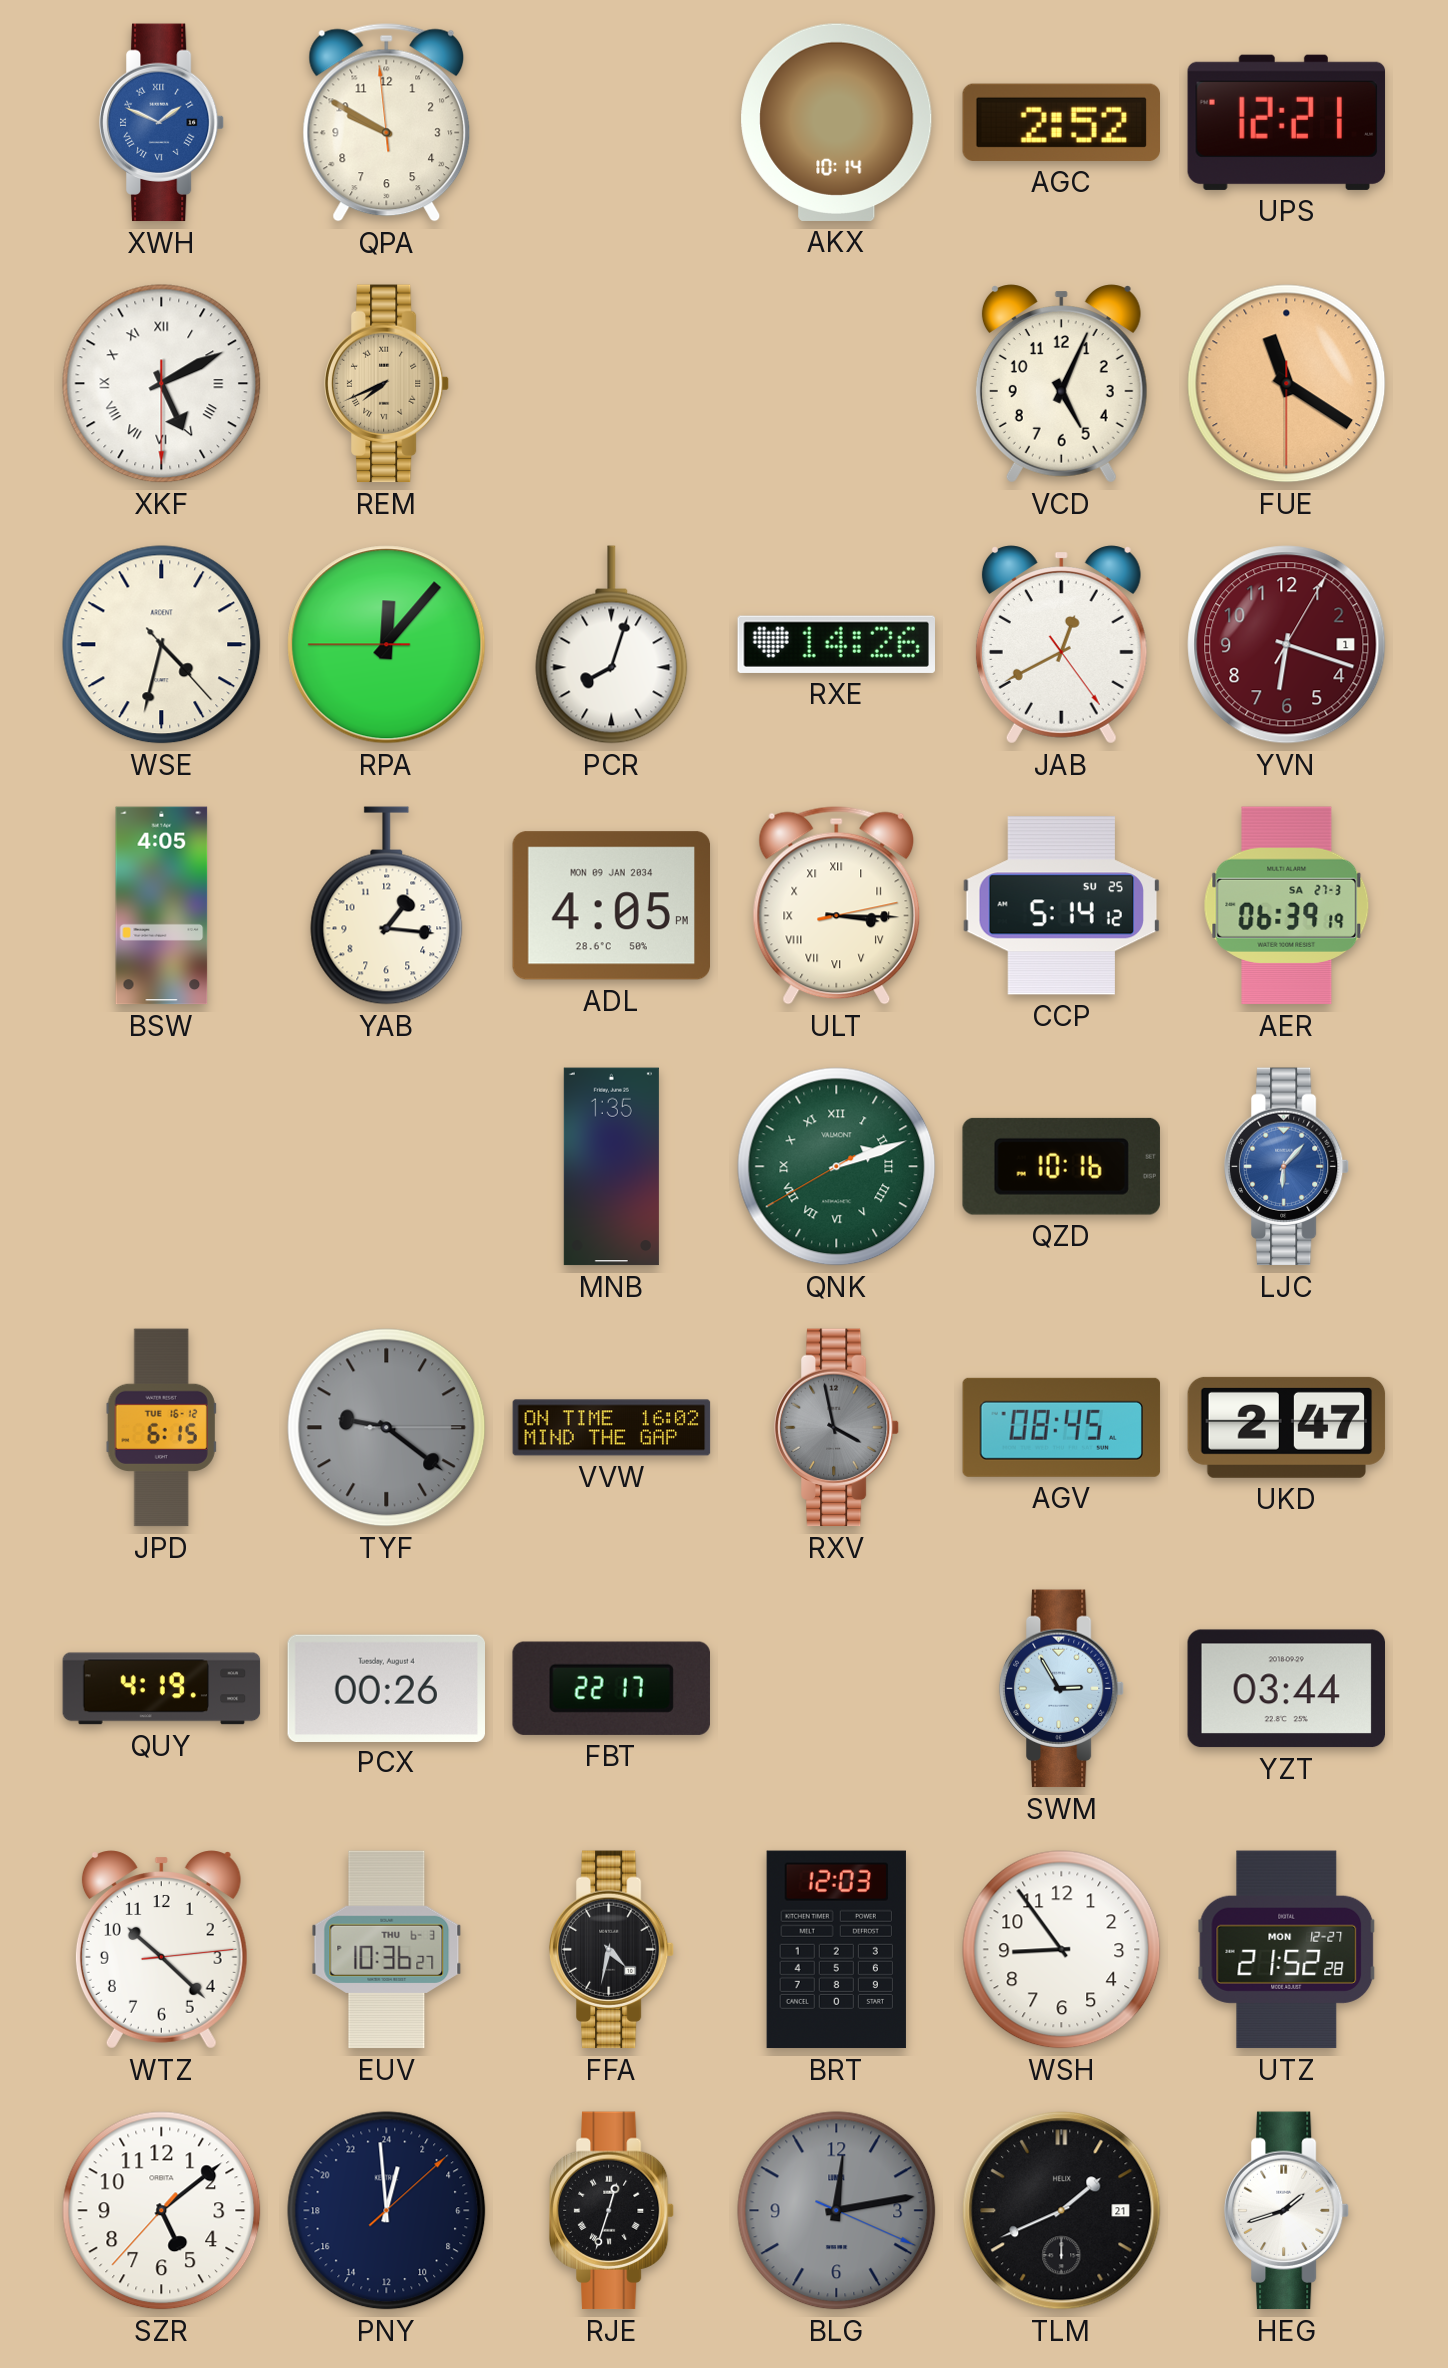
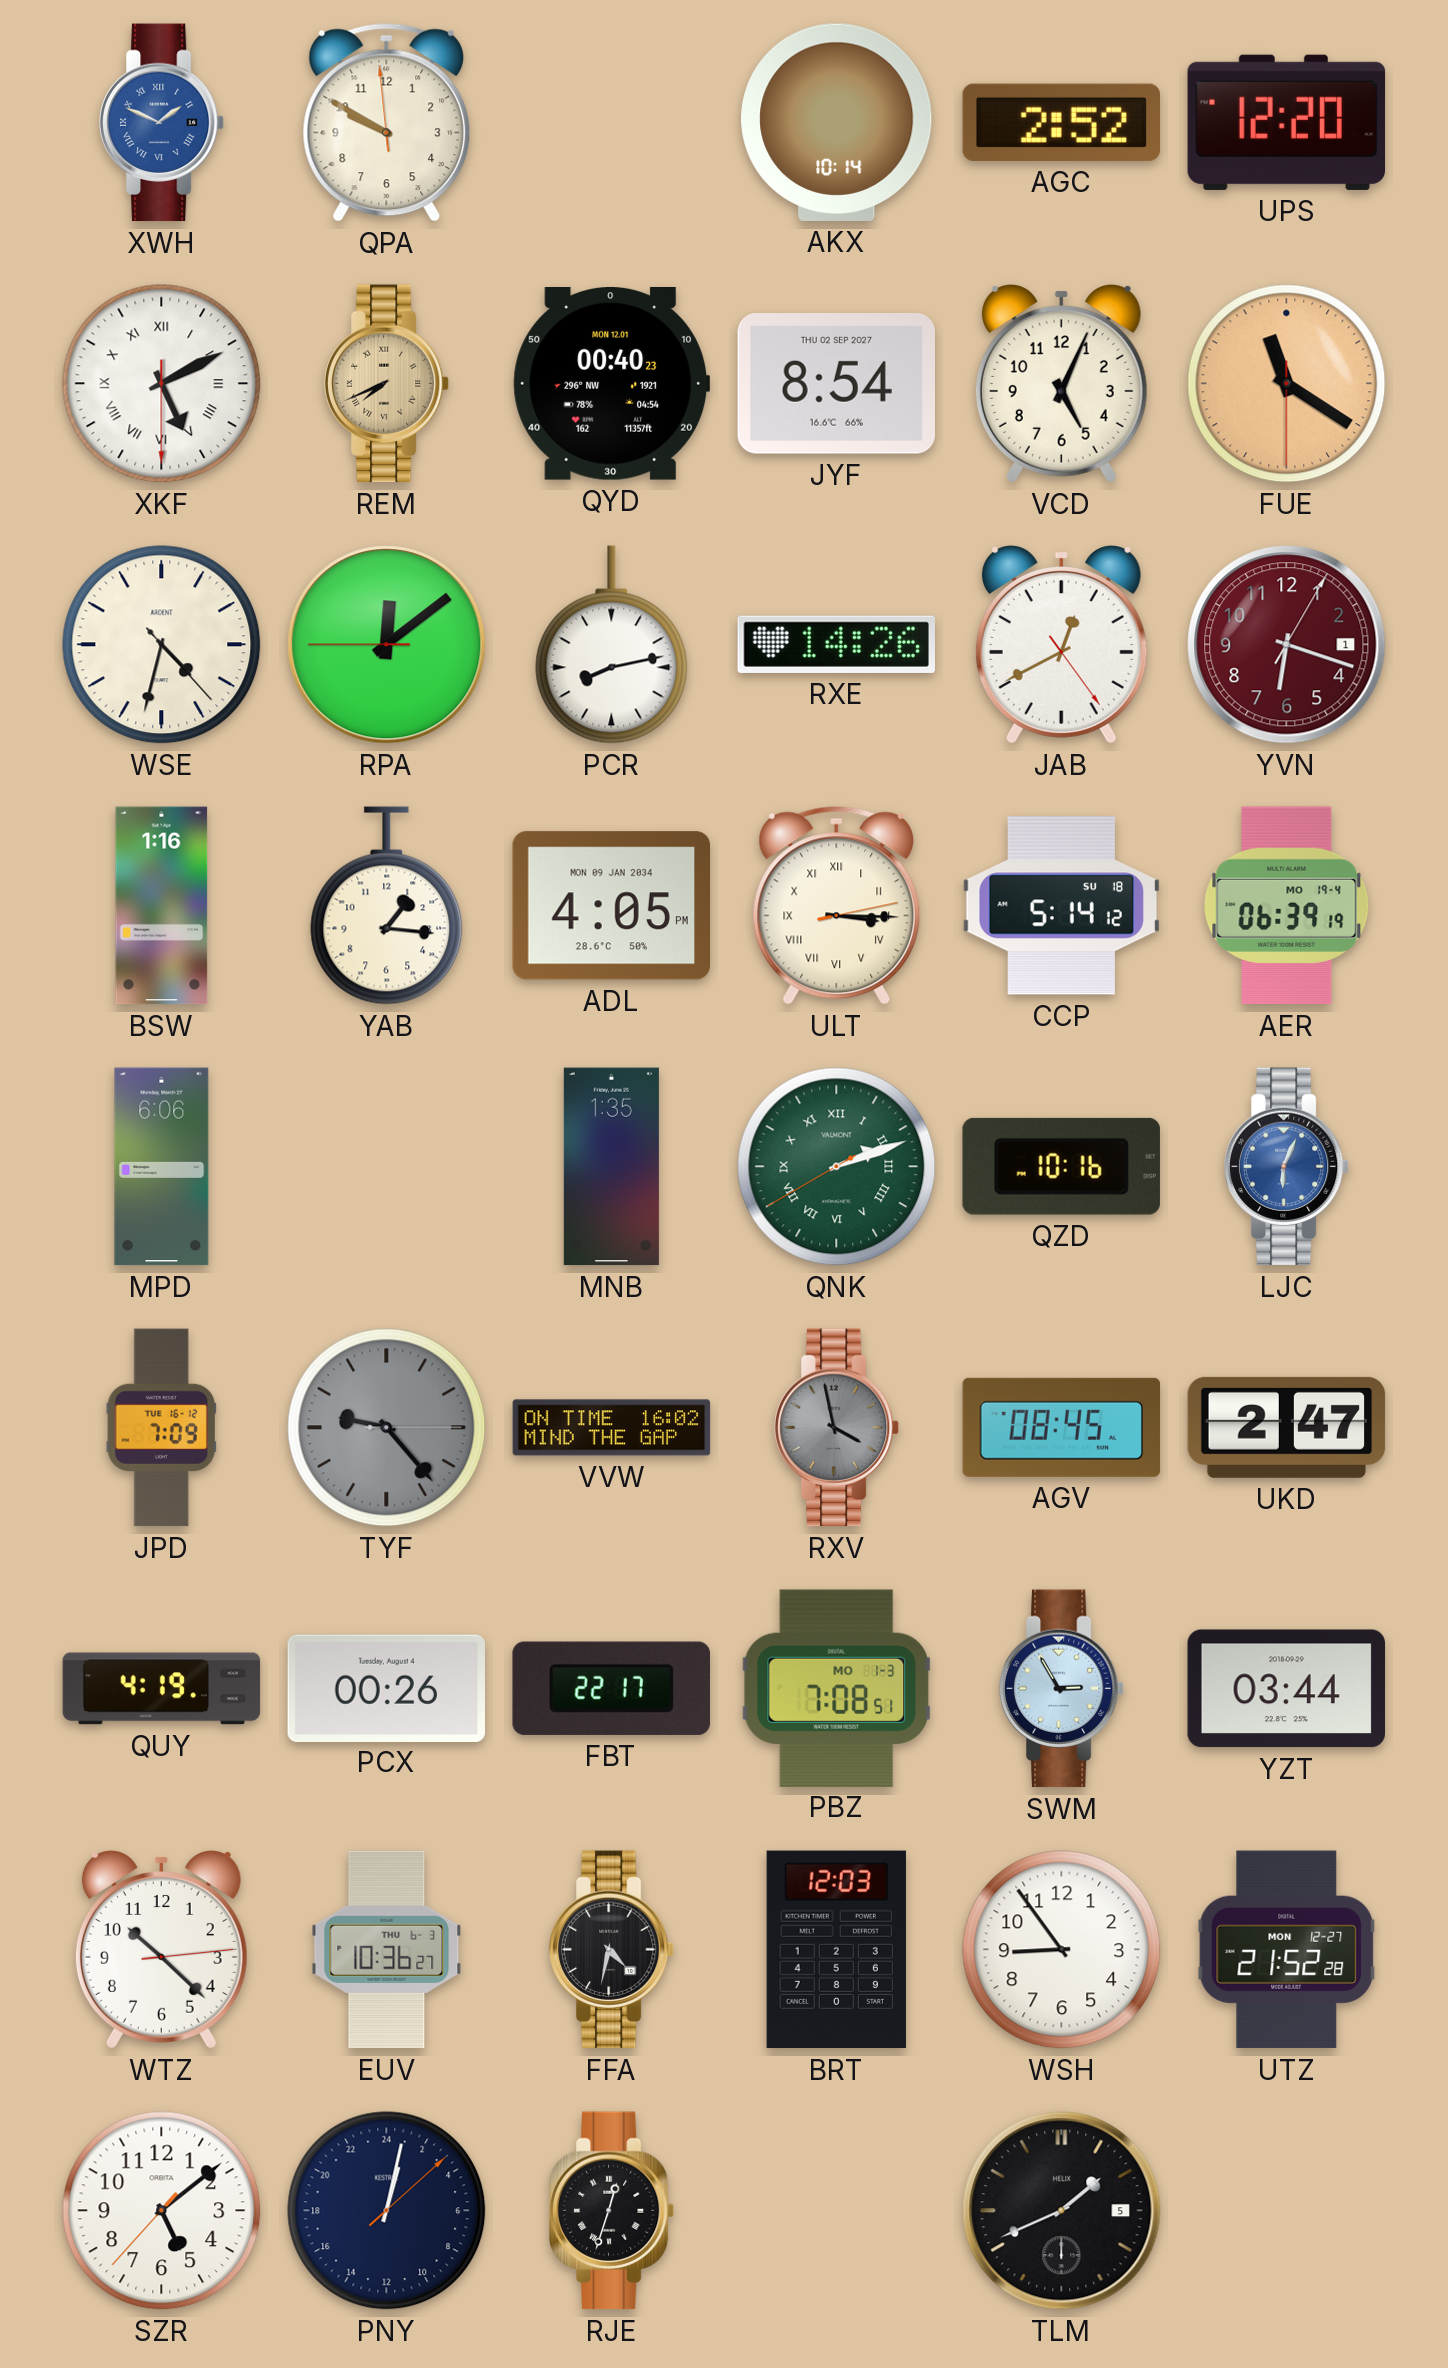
UPS: 12:21 -> 12:20 (1287, 122)
QYD: none -> 00:40 (611, 384)
JYF: none -> 8:54 (836, 384)
RPA: 12:06 -> 12:08 (387, 645)
PCR: 8:03 -> 8:13 (612, 645)
BSW: 4:05 -> 1:16 (162, 906)
CCP date: SU 25 -> SU 18 (1061, 906)
AER date: SA 27-3 -> MO 19-4 (1287, 906)
MPD: none -> 6:06 (162, 1167)
LJC: 6:07 -> 6:04 (1287, 1167)
JPD: 6:15 -> 7:09 (161, 1428)
TYF: 9:21 -> 9:23 (387, 1428)
PBZ: none -> 7:08 (836, 1688)
PNY: 0:59 -> 1:02 (387, 2211)
BLG: 12:13 -> none (837, 2211)
TLM date: 21 -> 5 (1062, 2211)
HEG: 1:42 -> none (1287, 2211)
